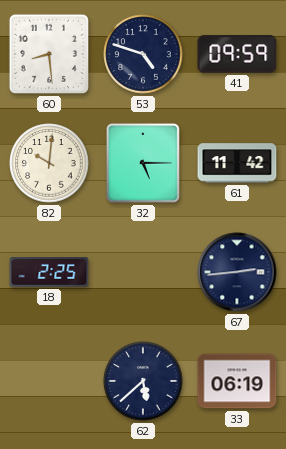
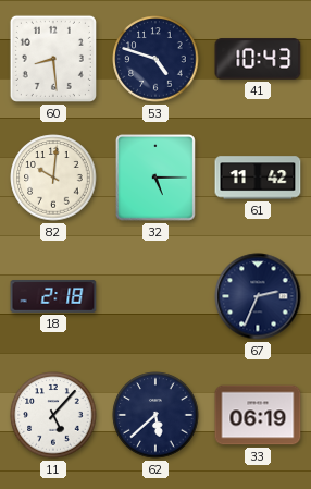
41: 09:59 -> 10:43 (258, 59)
18: 2:25 -> 2:18 (53, 296)
67: 2:44 -> 2:34 (258, 296)
11: none -> 5:07 (53, 415)
